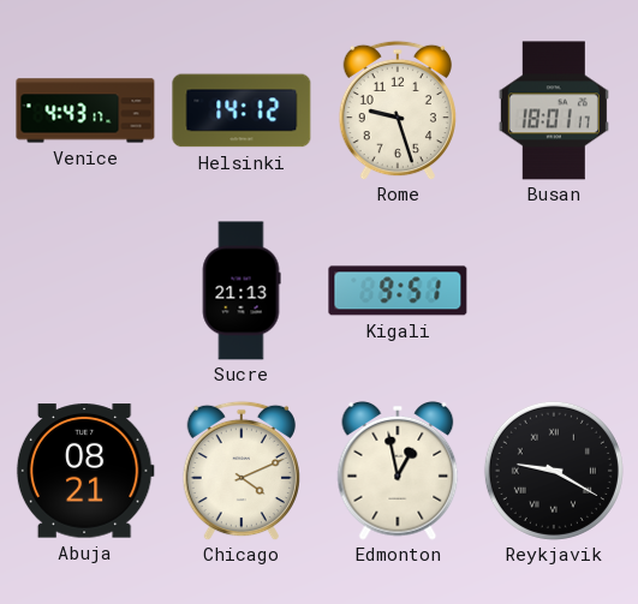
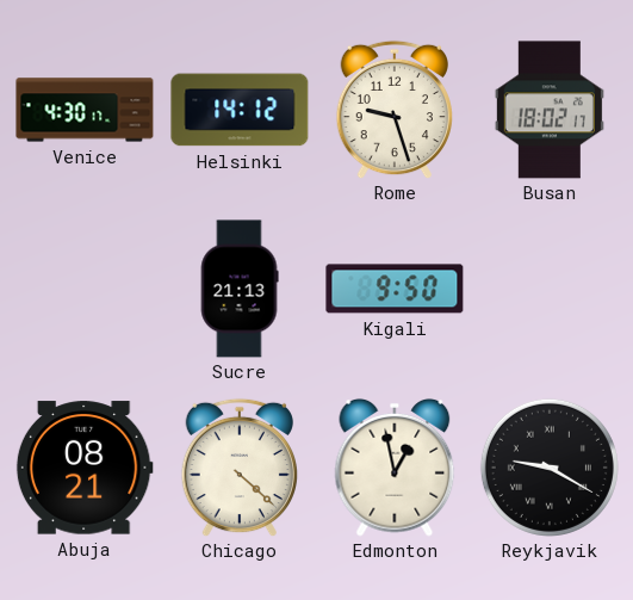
Venice: 4:43 -> 4:30 (85, 110)
Busan: 18:01 -> 18:02 (550, 110)
Kigali: 9:51 -> 9:50 (395, 289)
Chicago: 4:11 -> 4:22 (238, 468)
